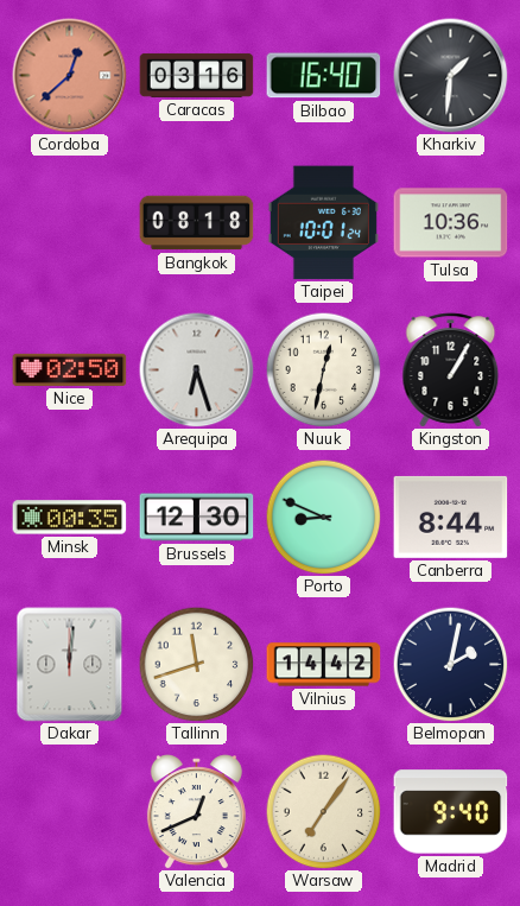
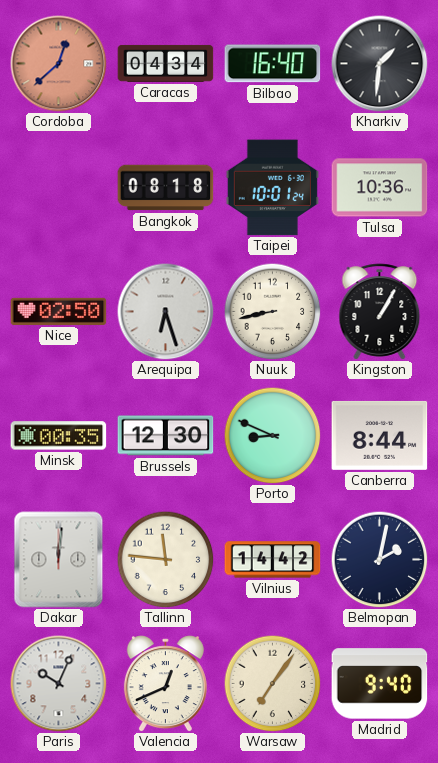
Caracas: 03:16 -> 04:34 (166, 63)
Nuuk: 12:32 -> 8:43 (272, 311)
Tallinn: 11:42 -> 11:46 (165, 559)
Paris: none -> 10:04 (59, 684)
